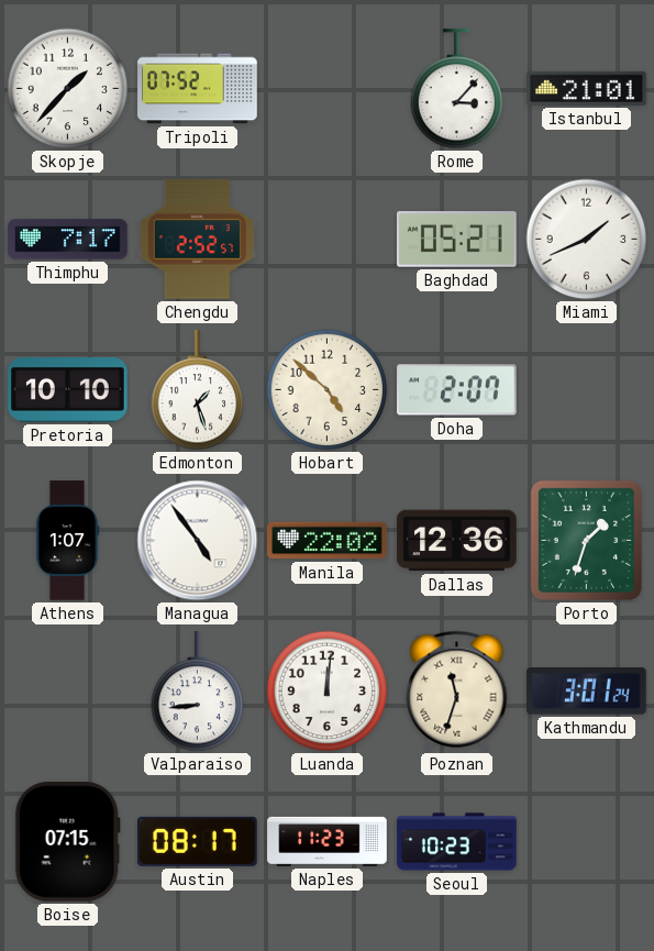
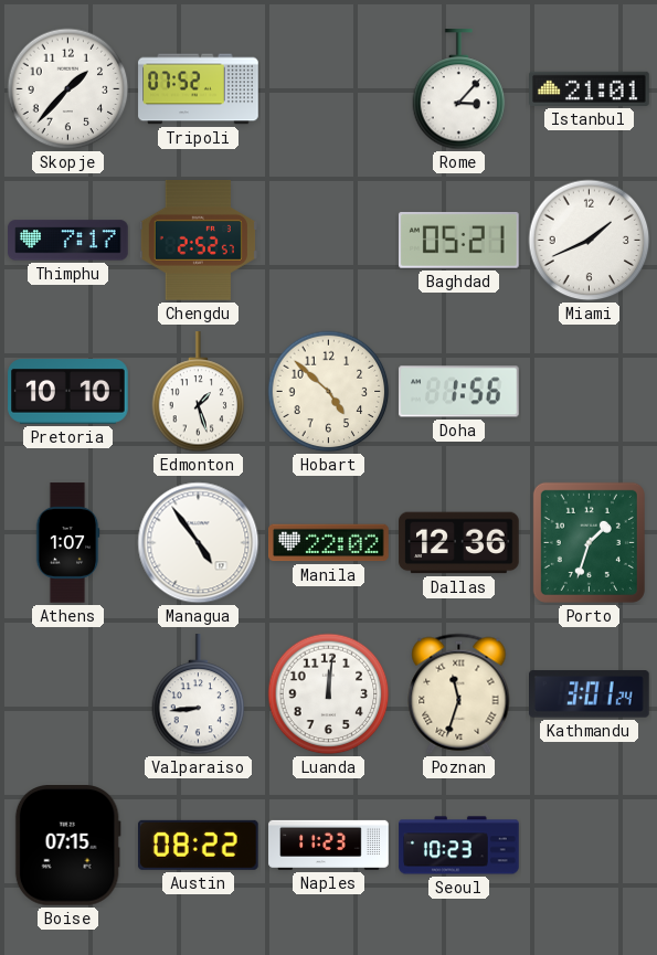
Doha: 2:07 -> 1:56 (459, 392)
Austin: 08:17 -> 08:22 (199, 845)
